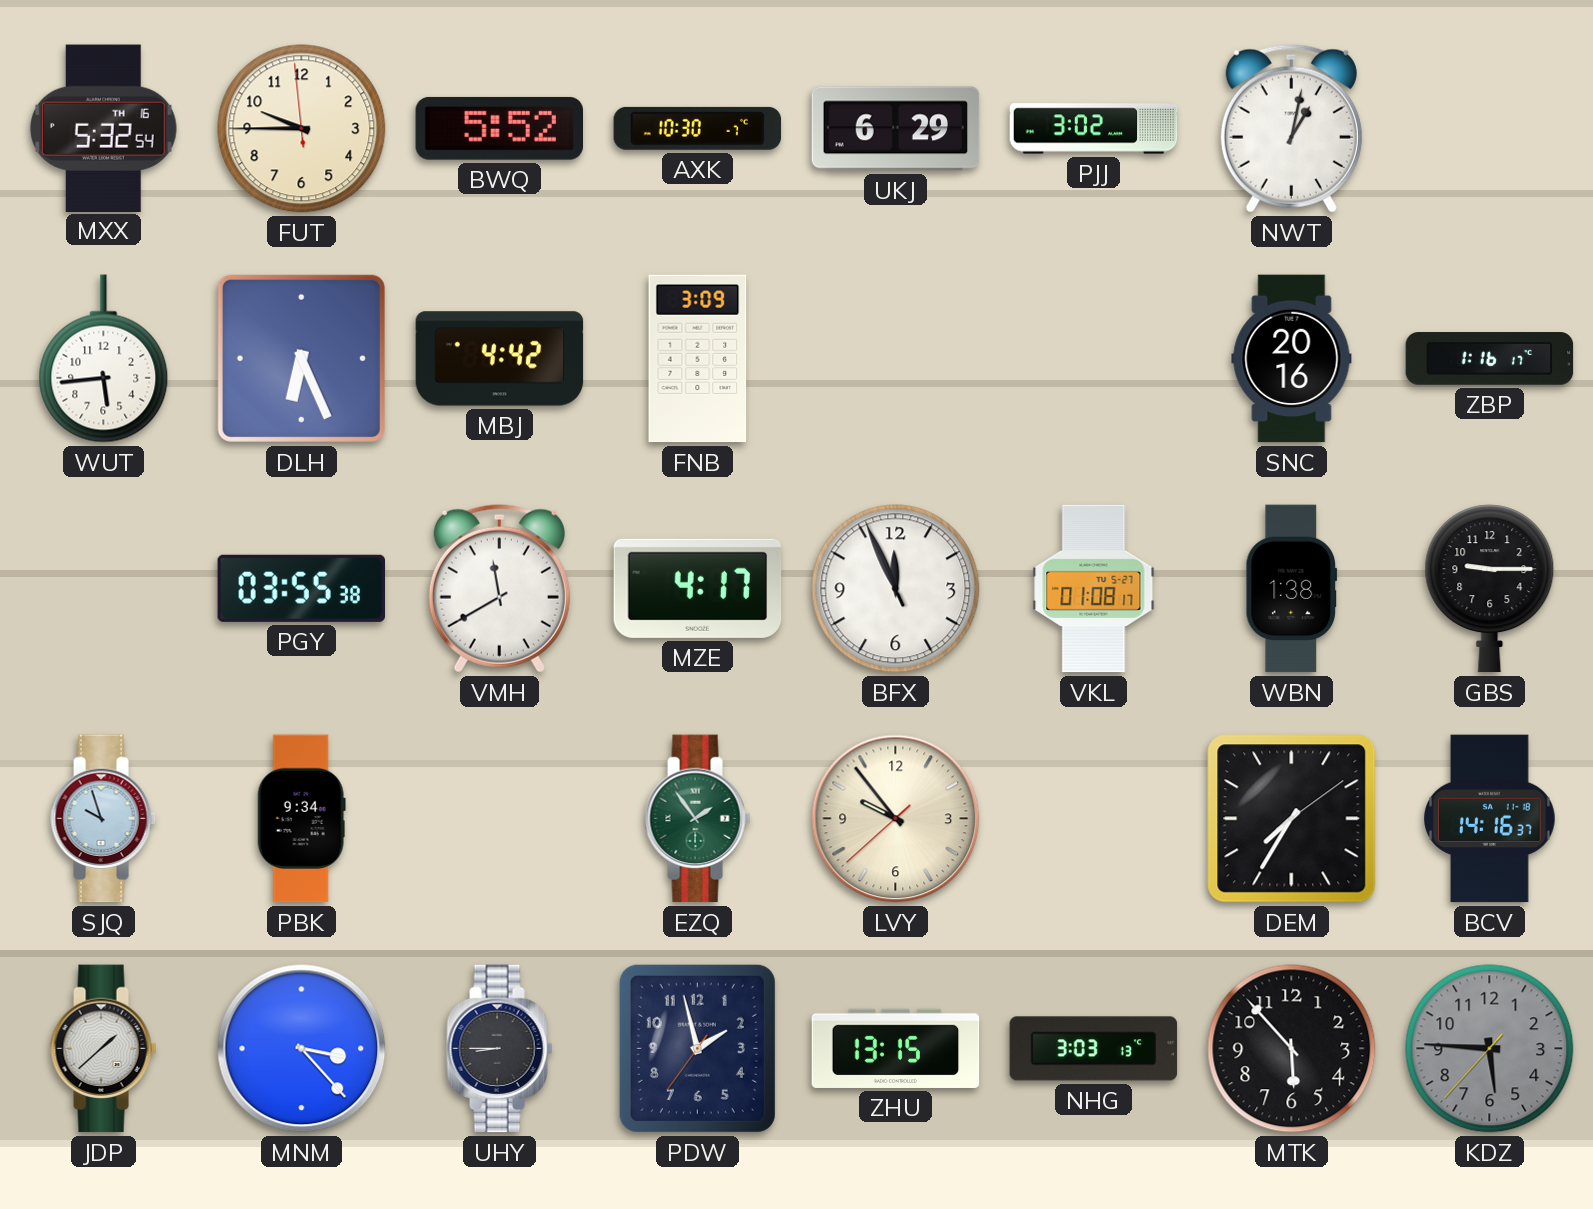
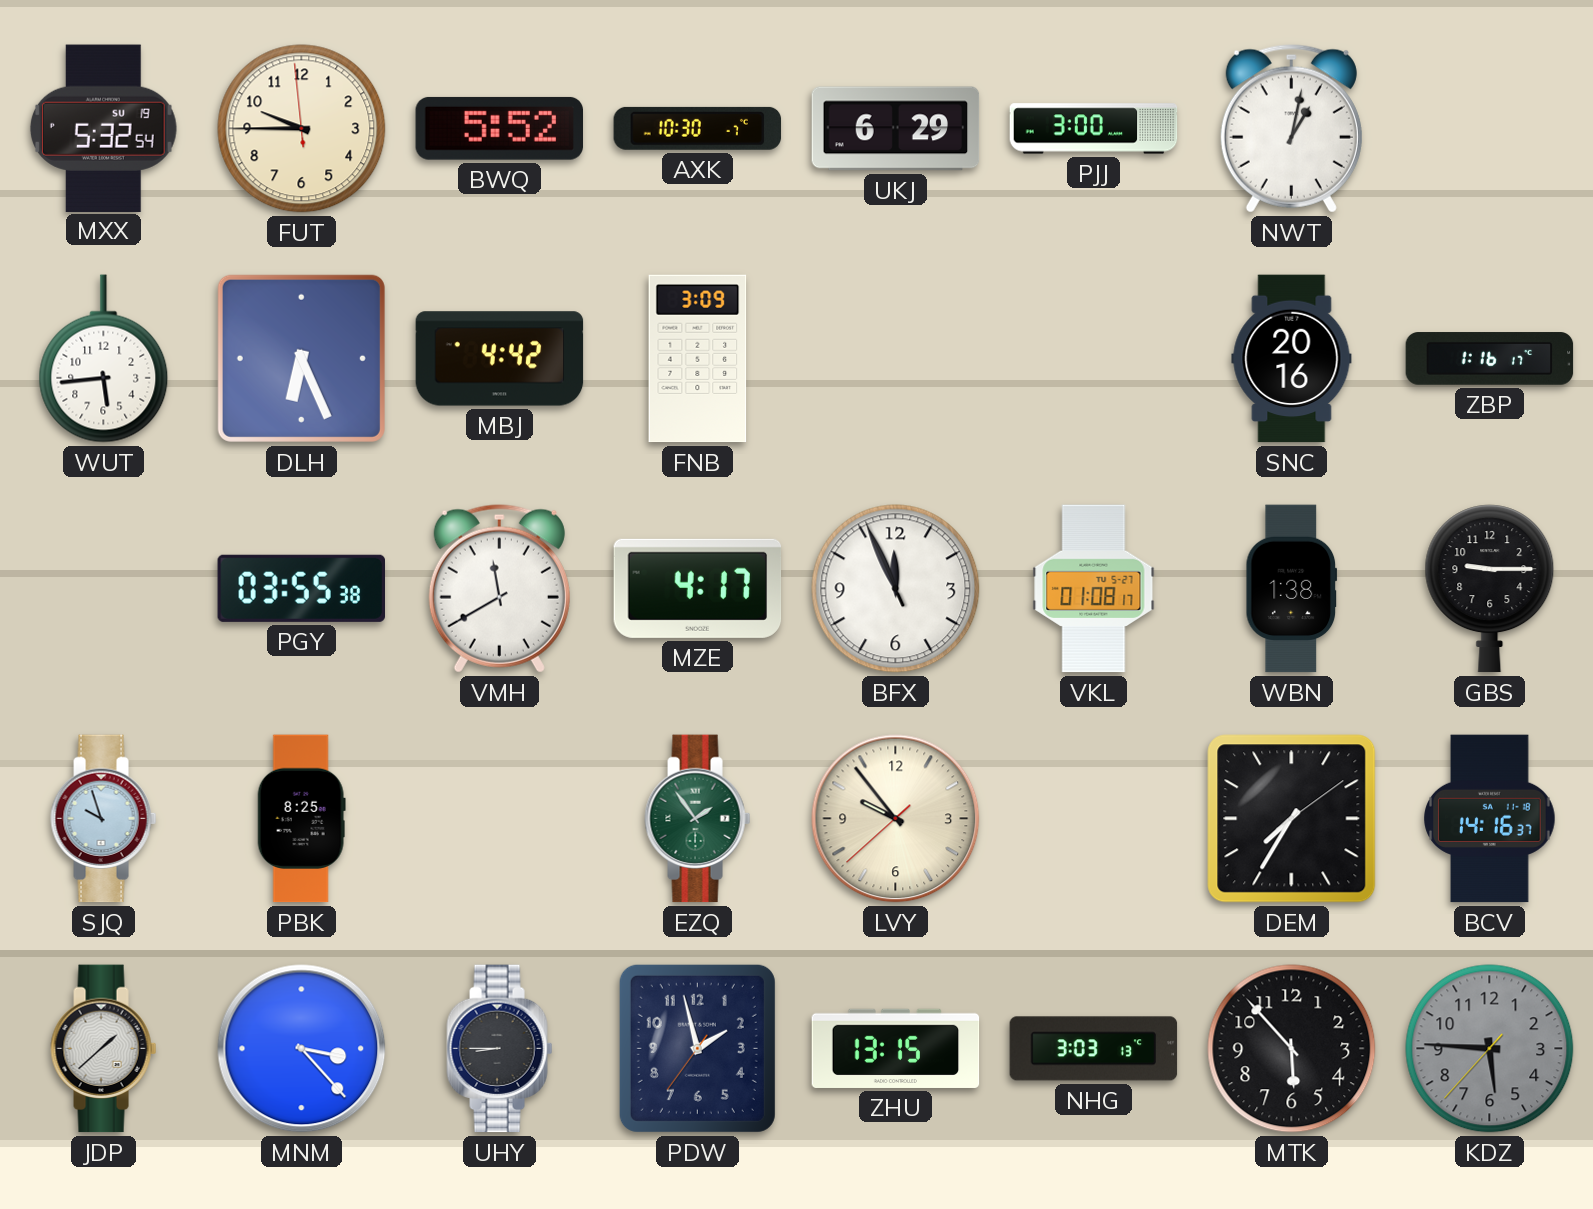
MXX date: TH 16 -> SU 19 (103, 128)
PJJ: 3:02 -> 3:00 (1094, 129)
PBK: 9:34 -> 8:25 (301, 819)
